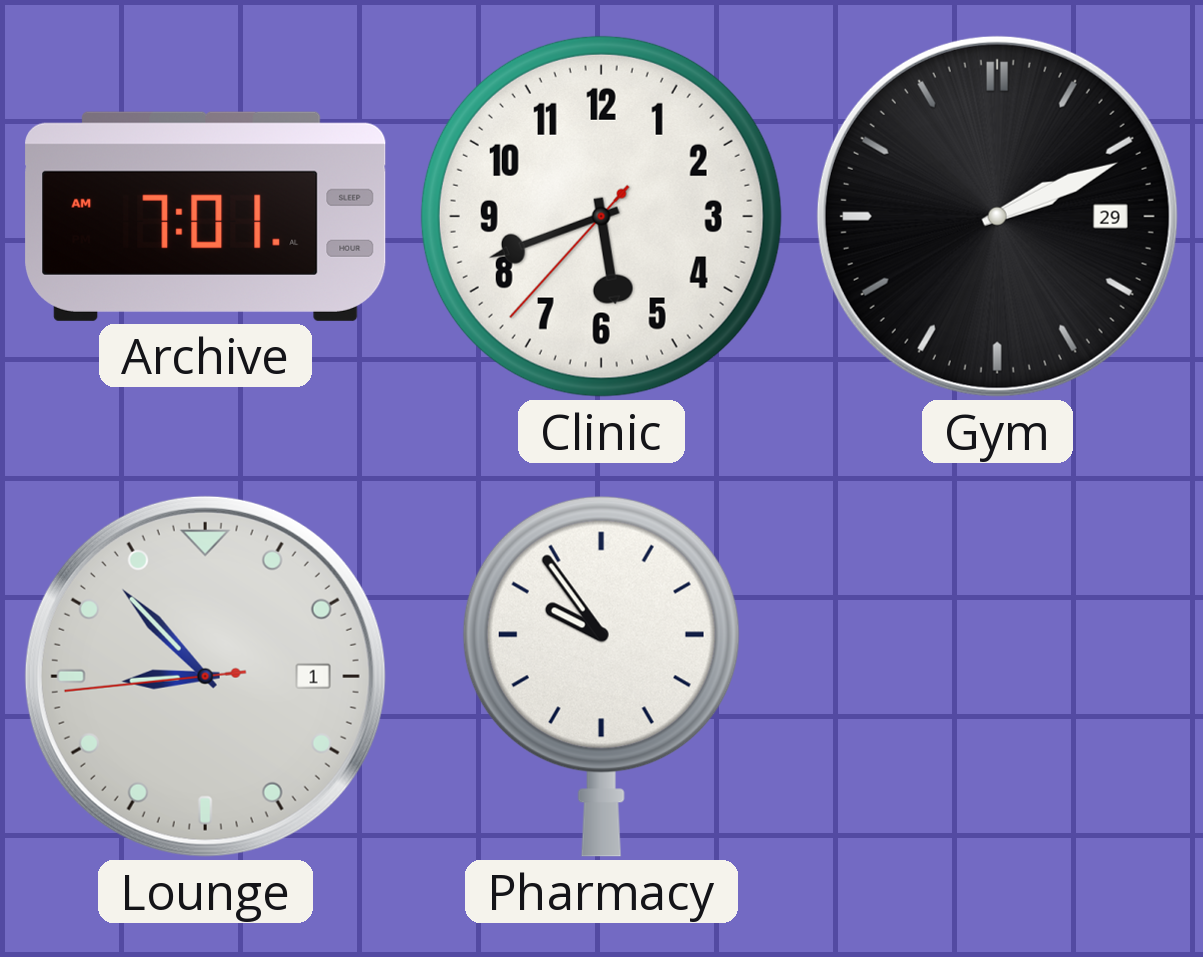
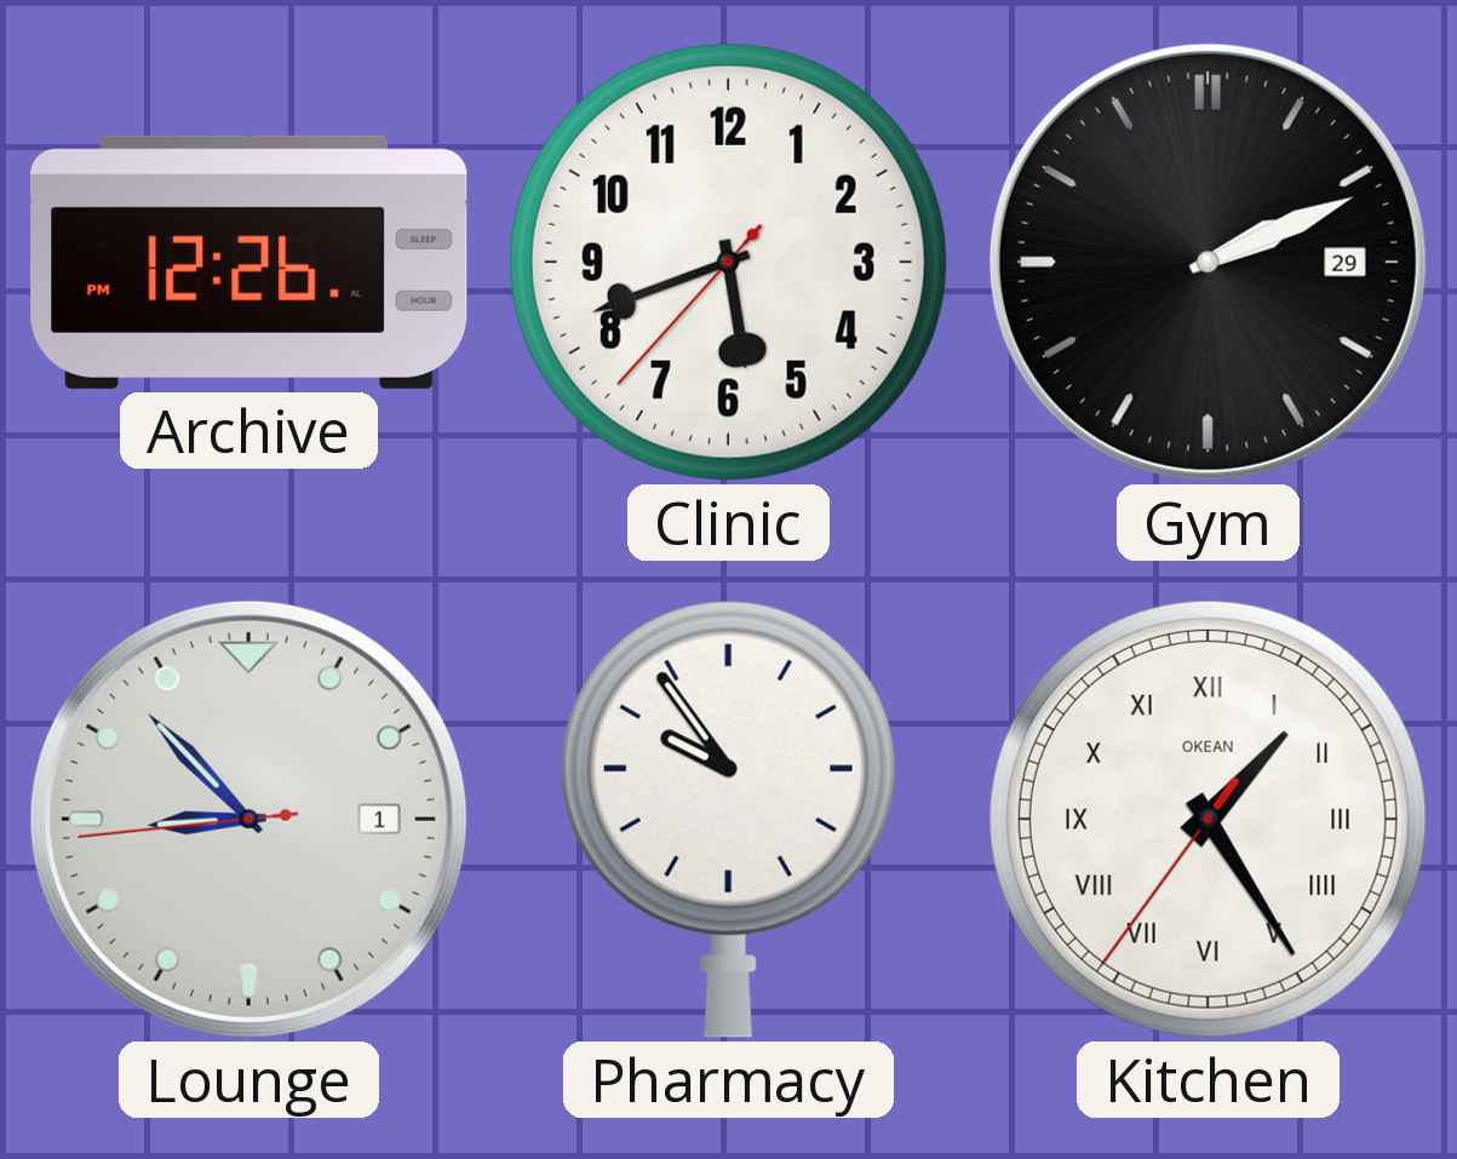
Archive: 7:01 -> 12:26 (249, 262)
Kitchen: none -> 1:24 (1208, 819)
